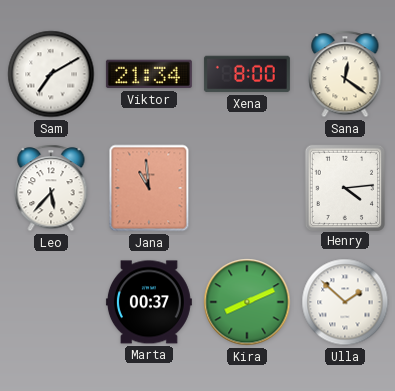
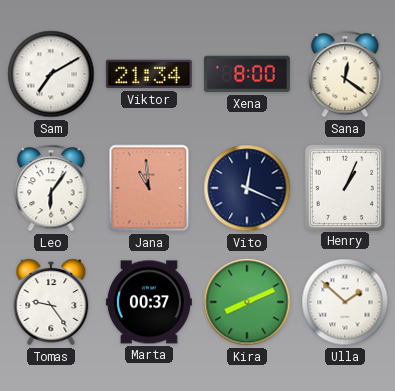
Leo: 5:37 -> 6:06 (51, 188)
Vito: none -> 12:19 (247, 188)
Henry: 4:14 -> 1:04 (344, 187)
Tomas: none -> 9:24 (51, 302)
